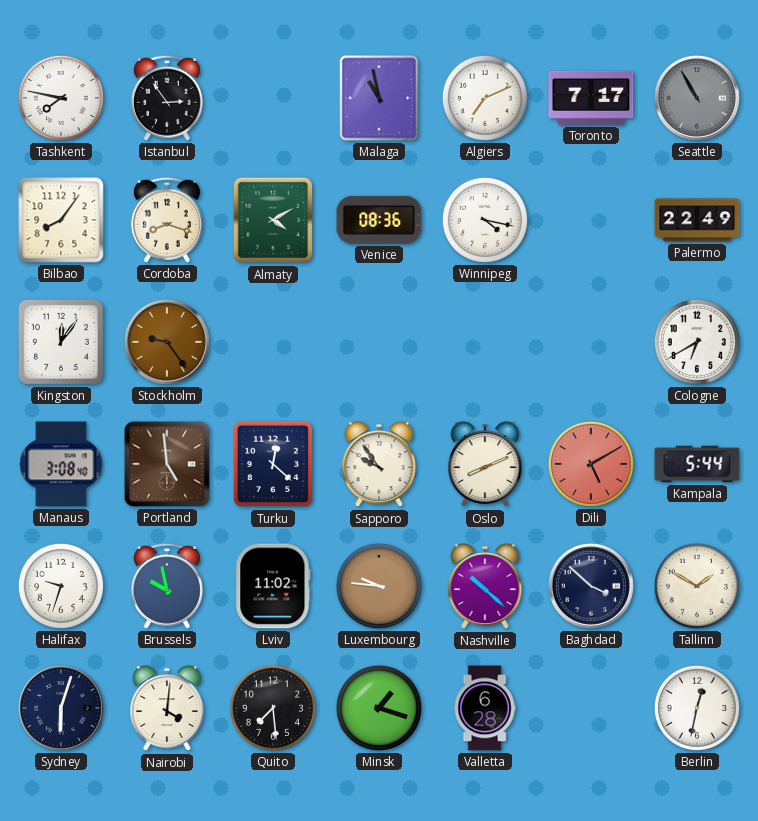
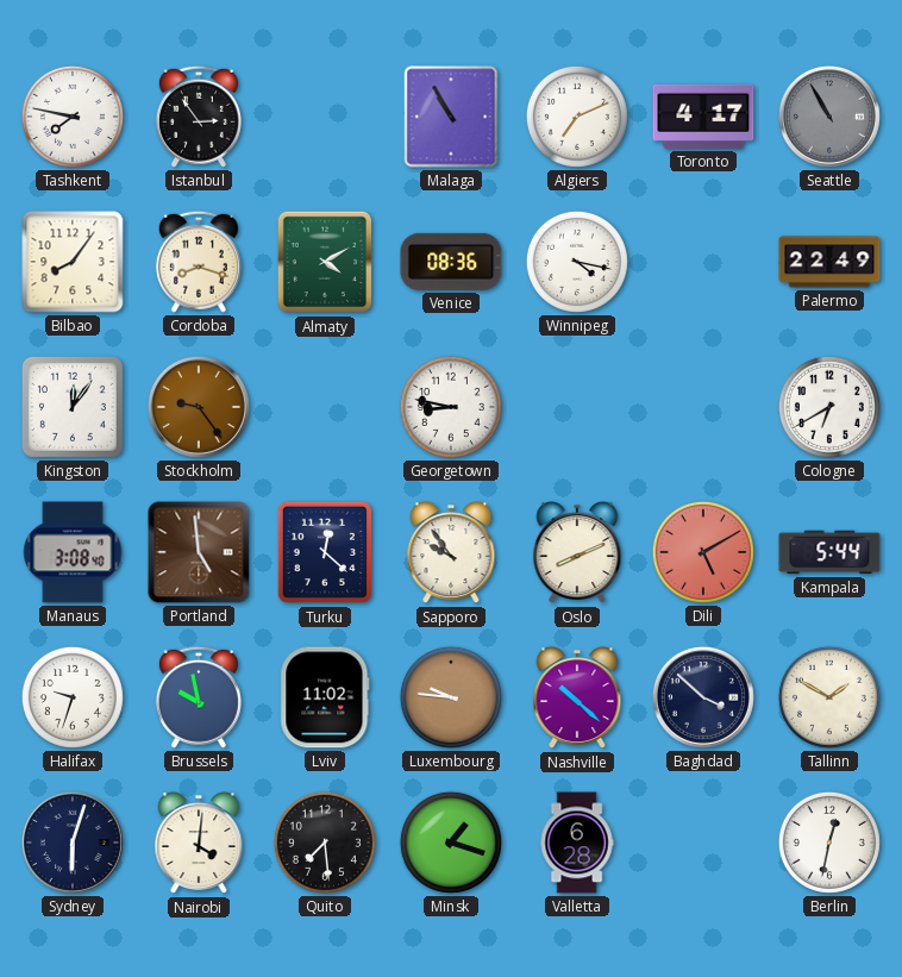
Malaga: 10:58 -> 10:55 (451, 117)
Toronto: 7:17 -> 4:17 (703, 117)
Georgetown: none -> 8:47 (451, 407)
